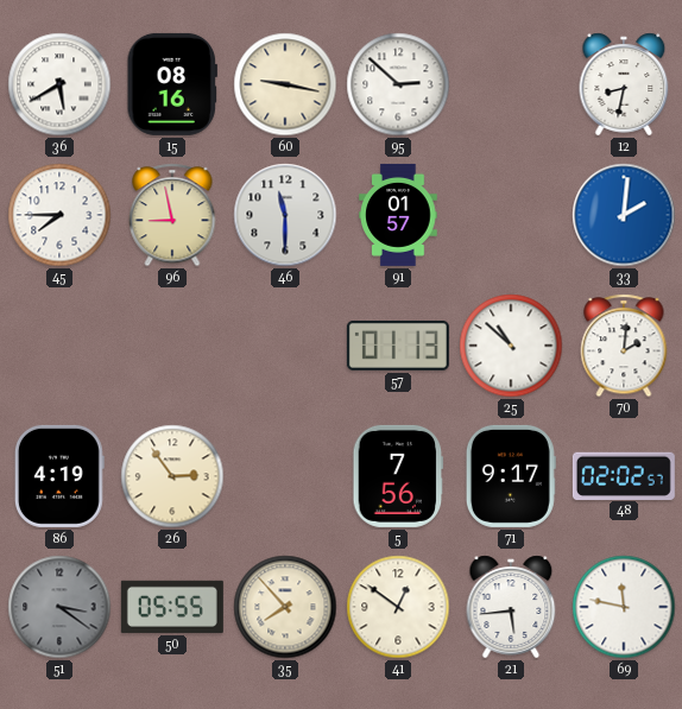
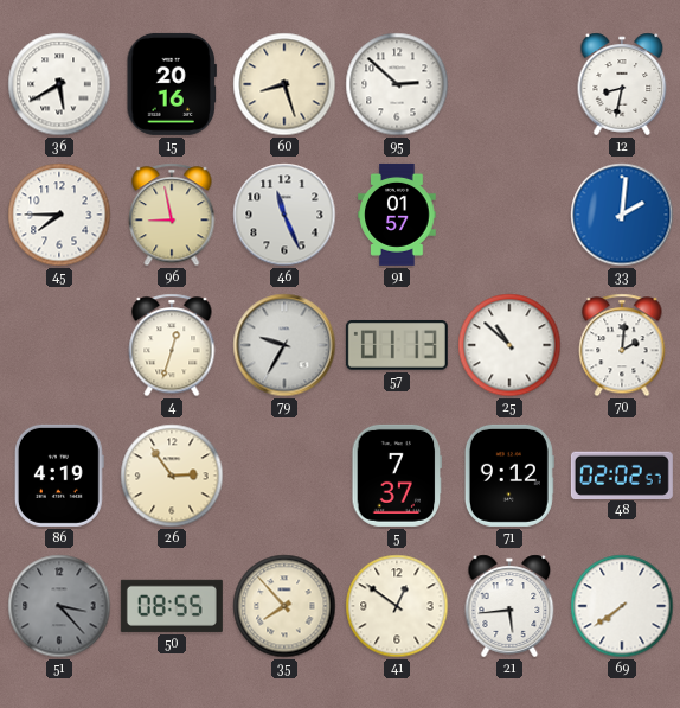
15: 08:16 -> 20:16 (172, 84)
60: 9:17 -> 8:27 (284, 84)
46: 11:30 -> 11:26 (284, 215)
4: none -> 12:33 (172, 345)
79: none -> 9:35 (284, 345)
5: 7:56 -> 7:37 (397, 476)
71: 9:17 -> 9:12 (509, 476)
51: 3:21 -> 3:23 (59, 606)
50: 05:55 -> 08:55 (172, 606)
69: 11:47 -> 7:39 (622, 606)
